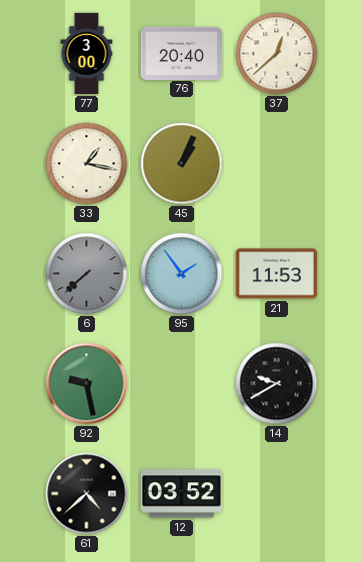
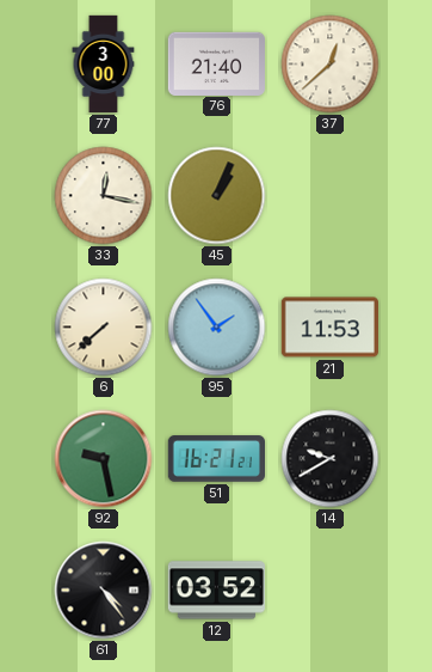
76: 20:40 -> 21:40 (216, 63)
33: 1:17 -> 12:17 (104, 196)
6 dial: grey -> cream (104, 328)
51: none -> 16:21 (216, 459)
61: 4:38 -> 4:24 (104, 591)
